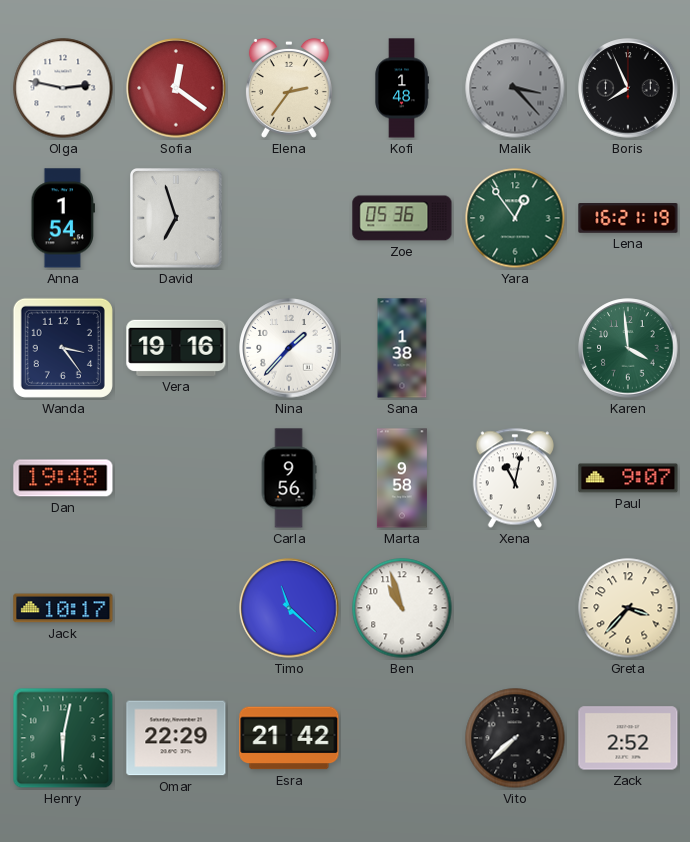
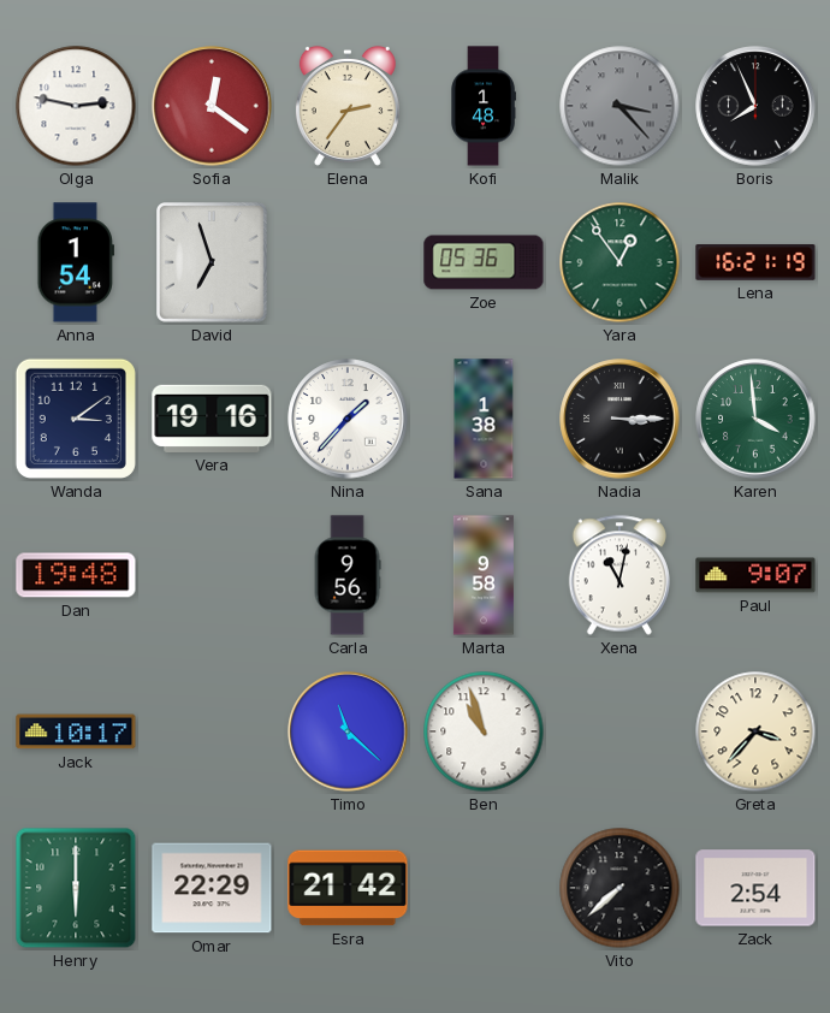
Wanda: 3:24 -> 3:09 (76, 419)
Nadia: none -> 3:15 (619, 419)
Henry: 6:02 -> 6:00 (76, 888)
Zack: 2:52 -> 2:54 (755, 888)
